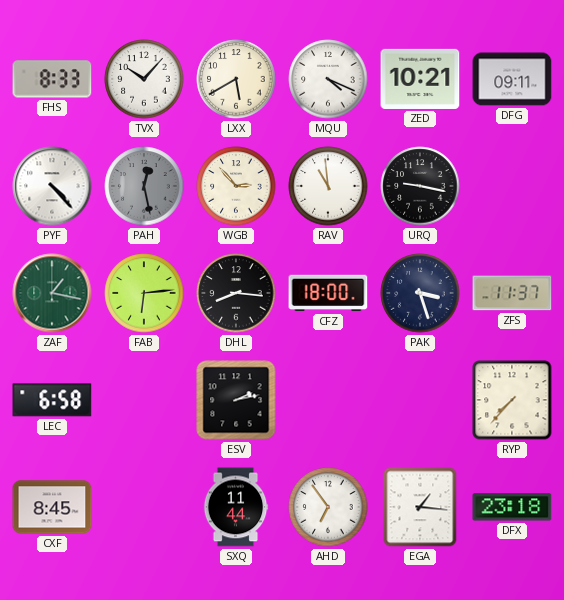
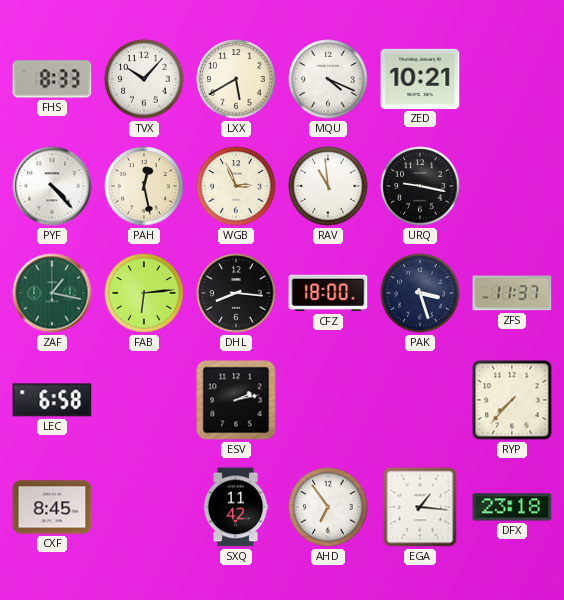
DFG: 09:11 -> none (512, 79)
PAH dial: grey -> cream (144, 186)
WGB: 2:53 -> 2:56 (236, 186)
SXQ: 11:44 -> 11:42 (236, 507)
